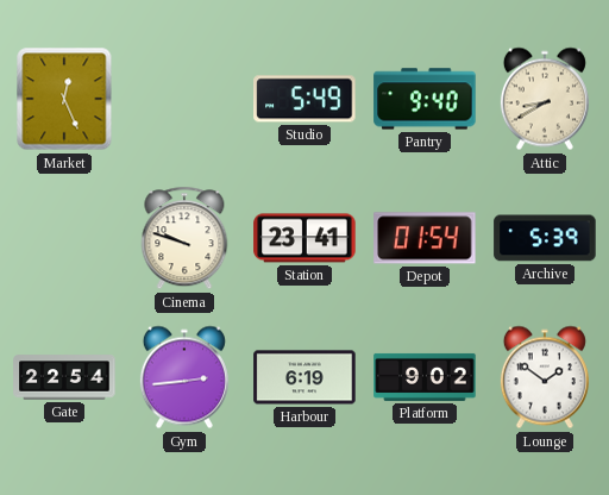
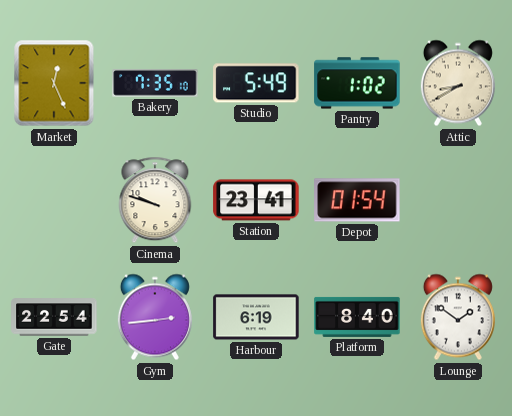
Bakery: none -> 7:35 (155, 83)
Pantry: 9:40 -> 1:02 (357, 83)
Archive: 5:39 -> none (545, 238)
Platform: 9:02 -> 8:40 (357, 317)
